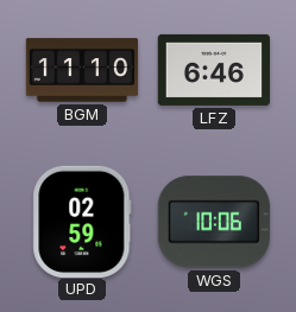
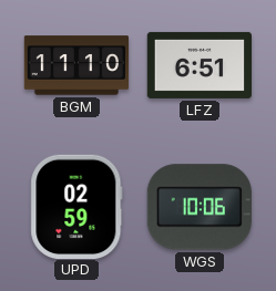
LFZ: 6:46 -> 6:51 (198, 65)
